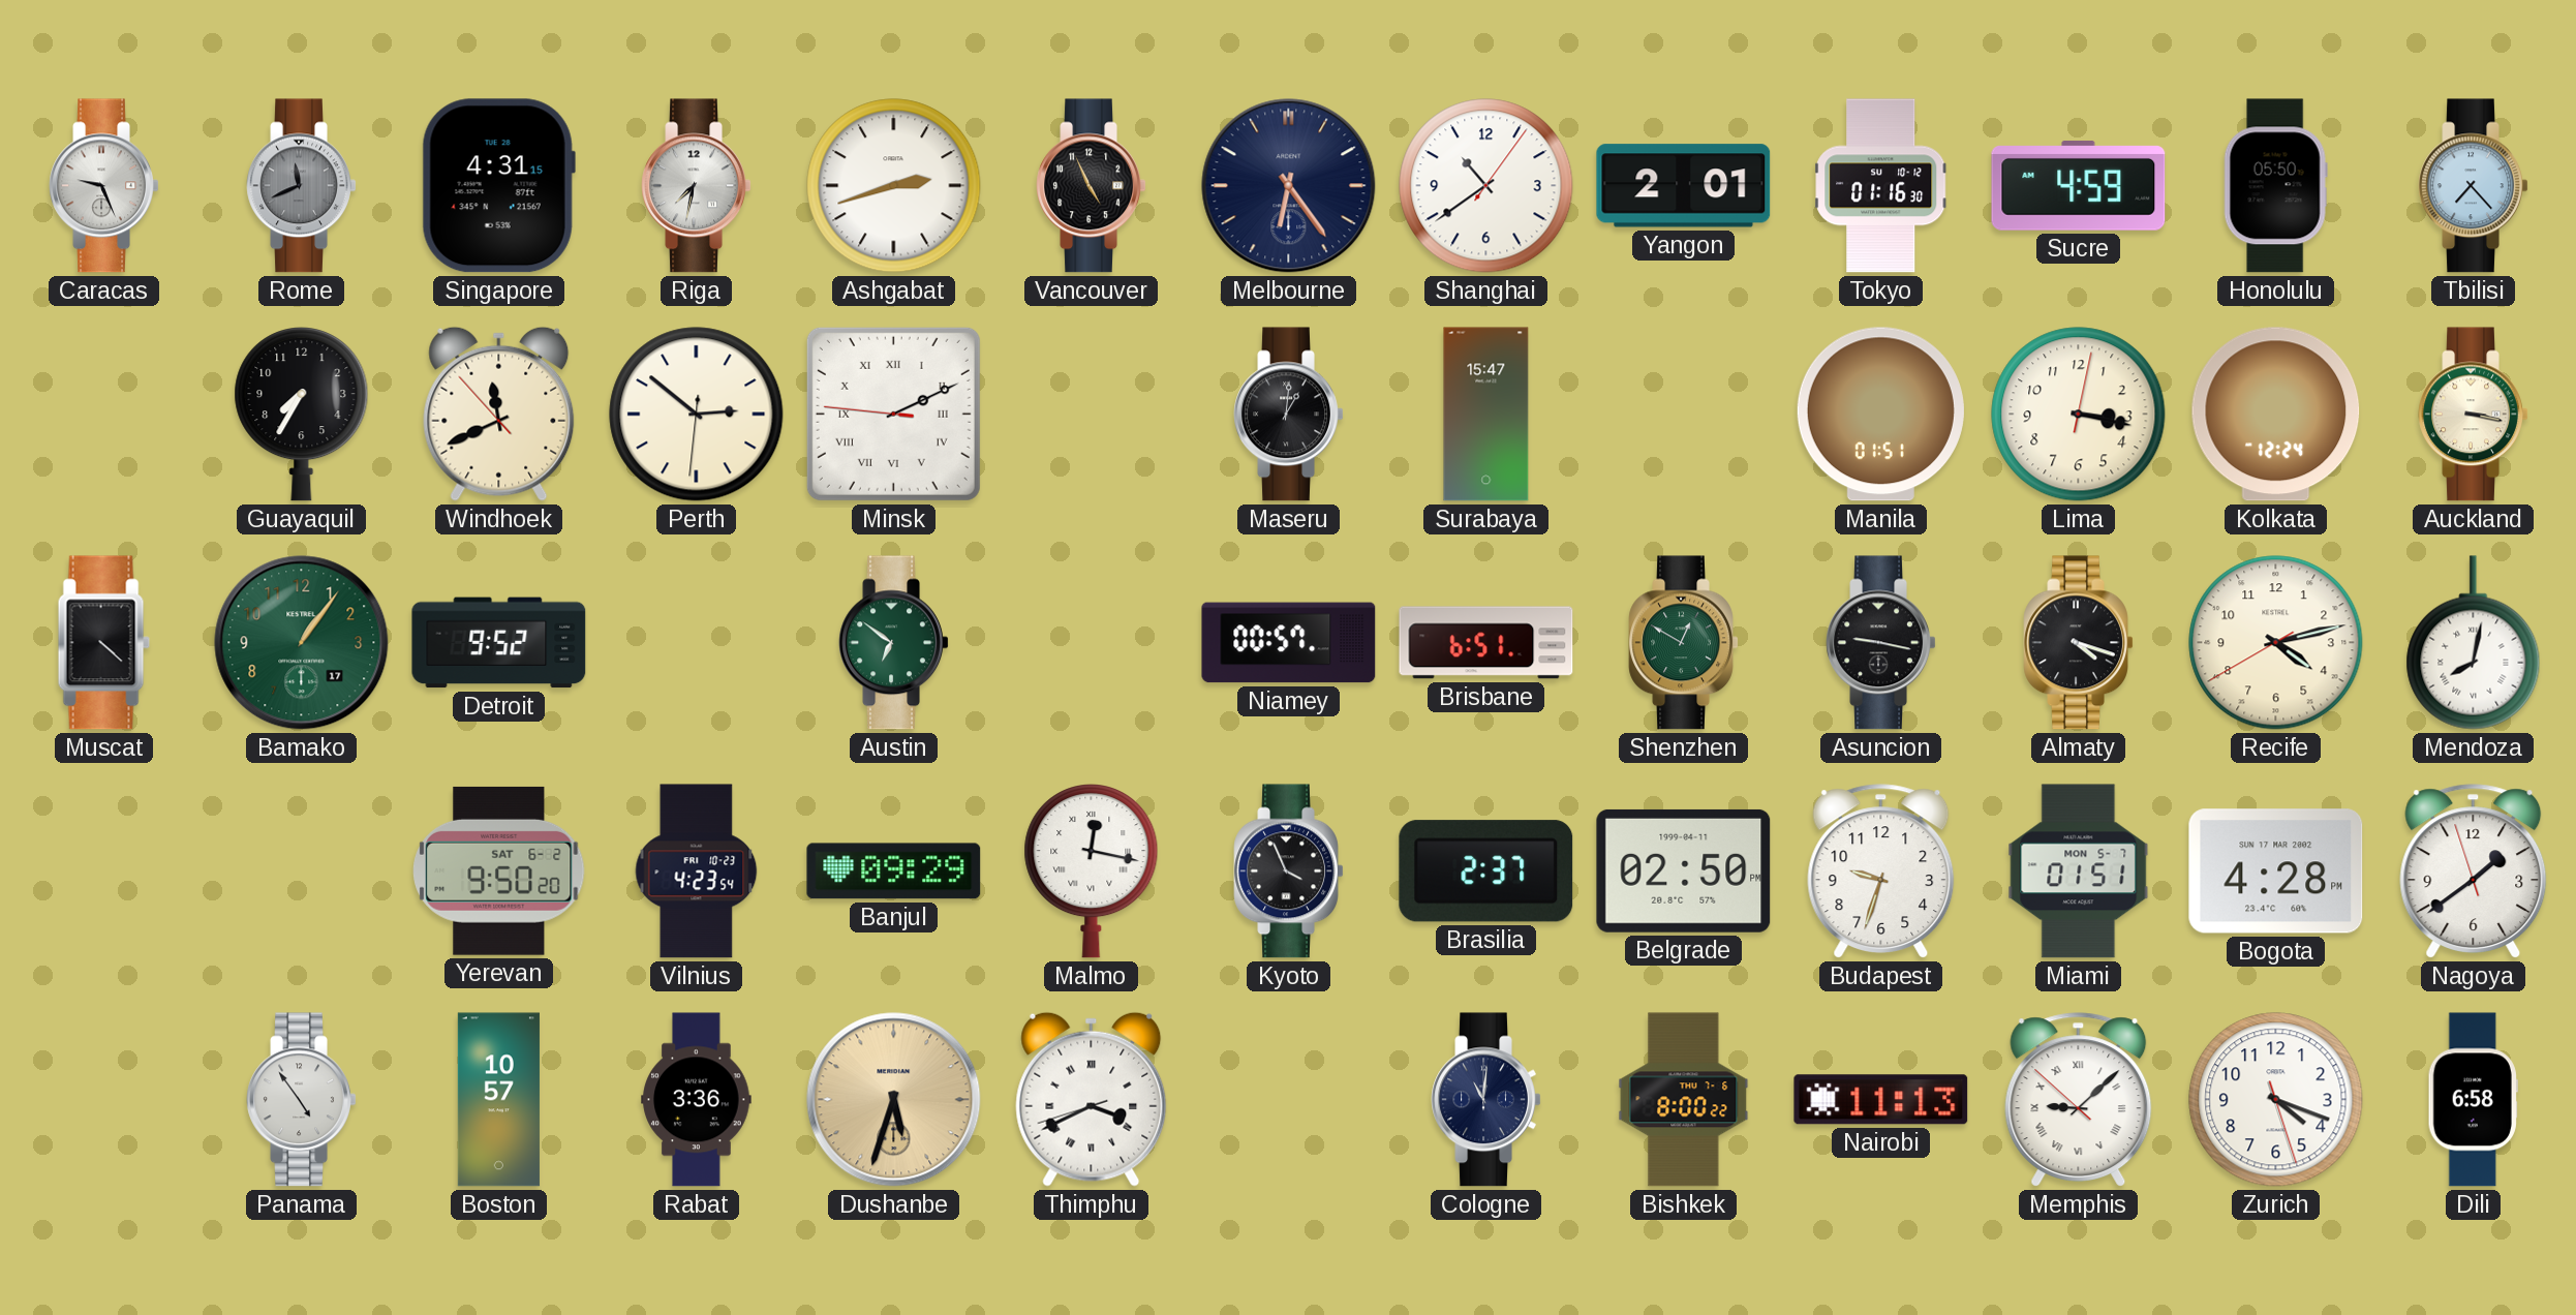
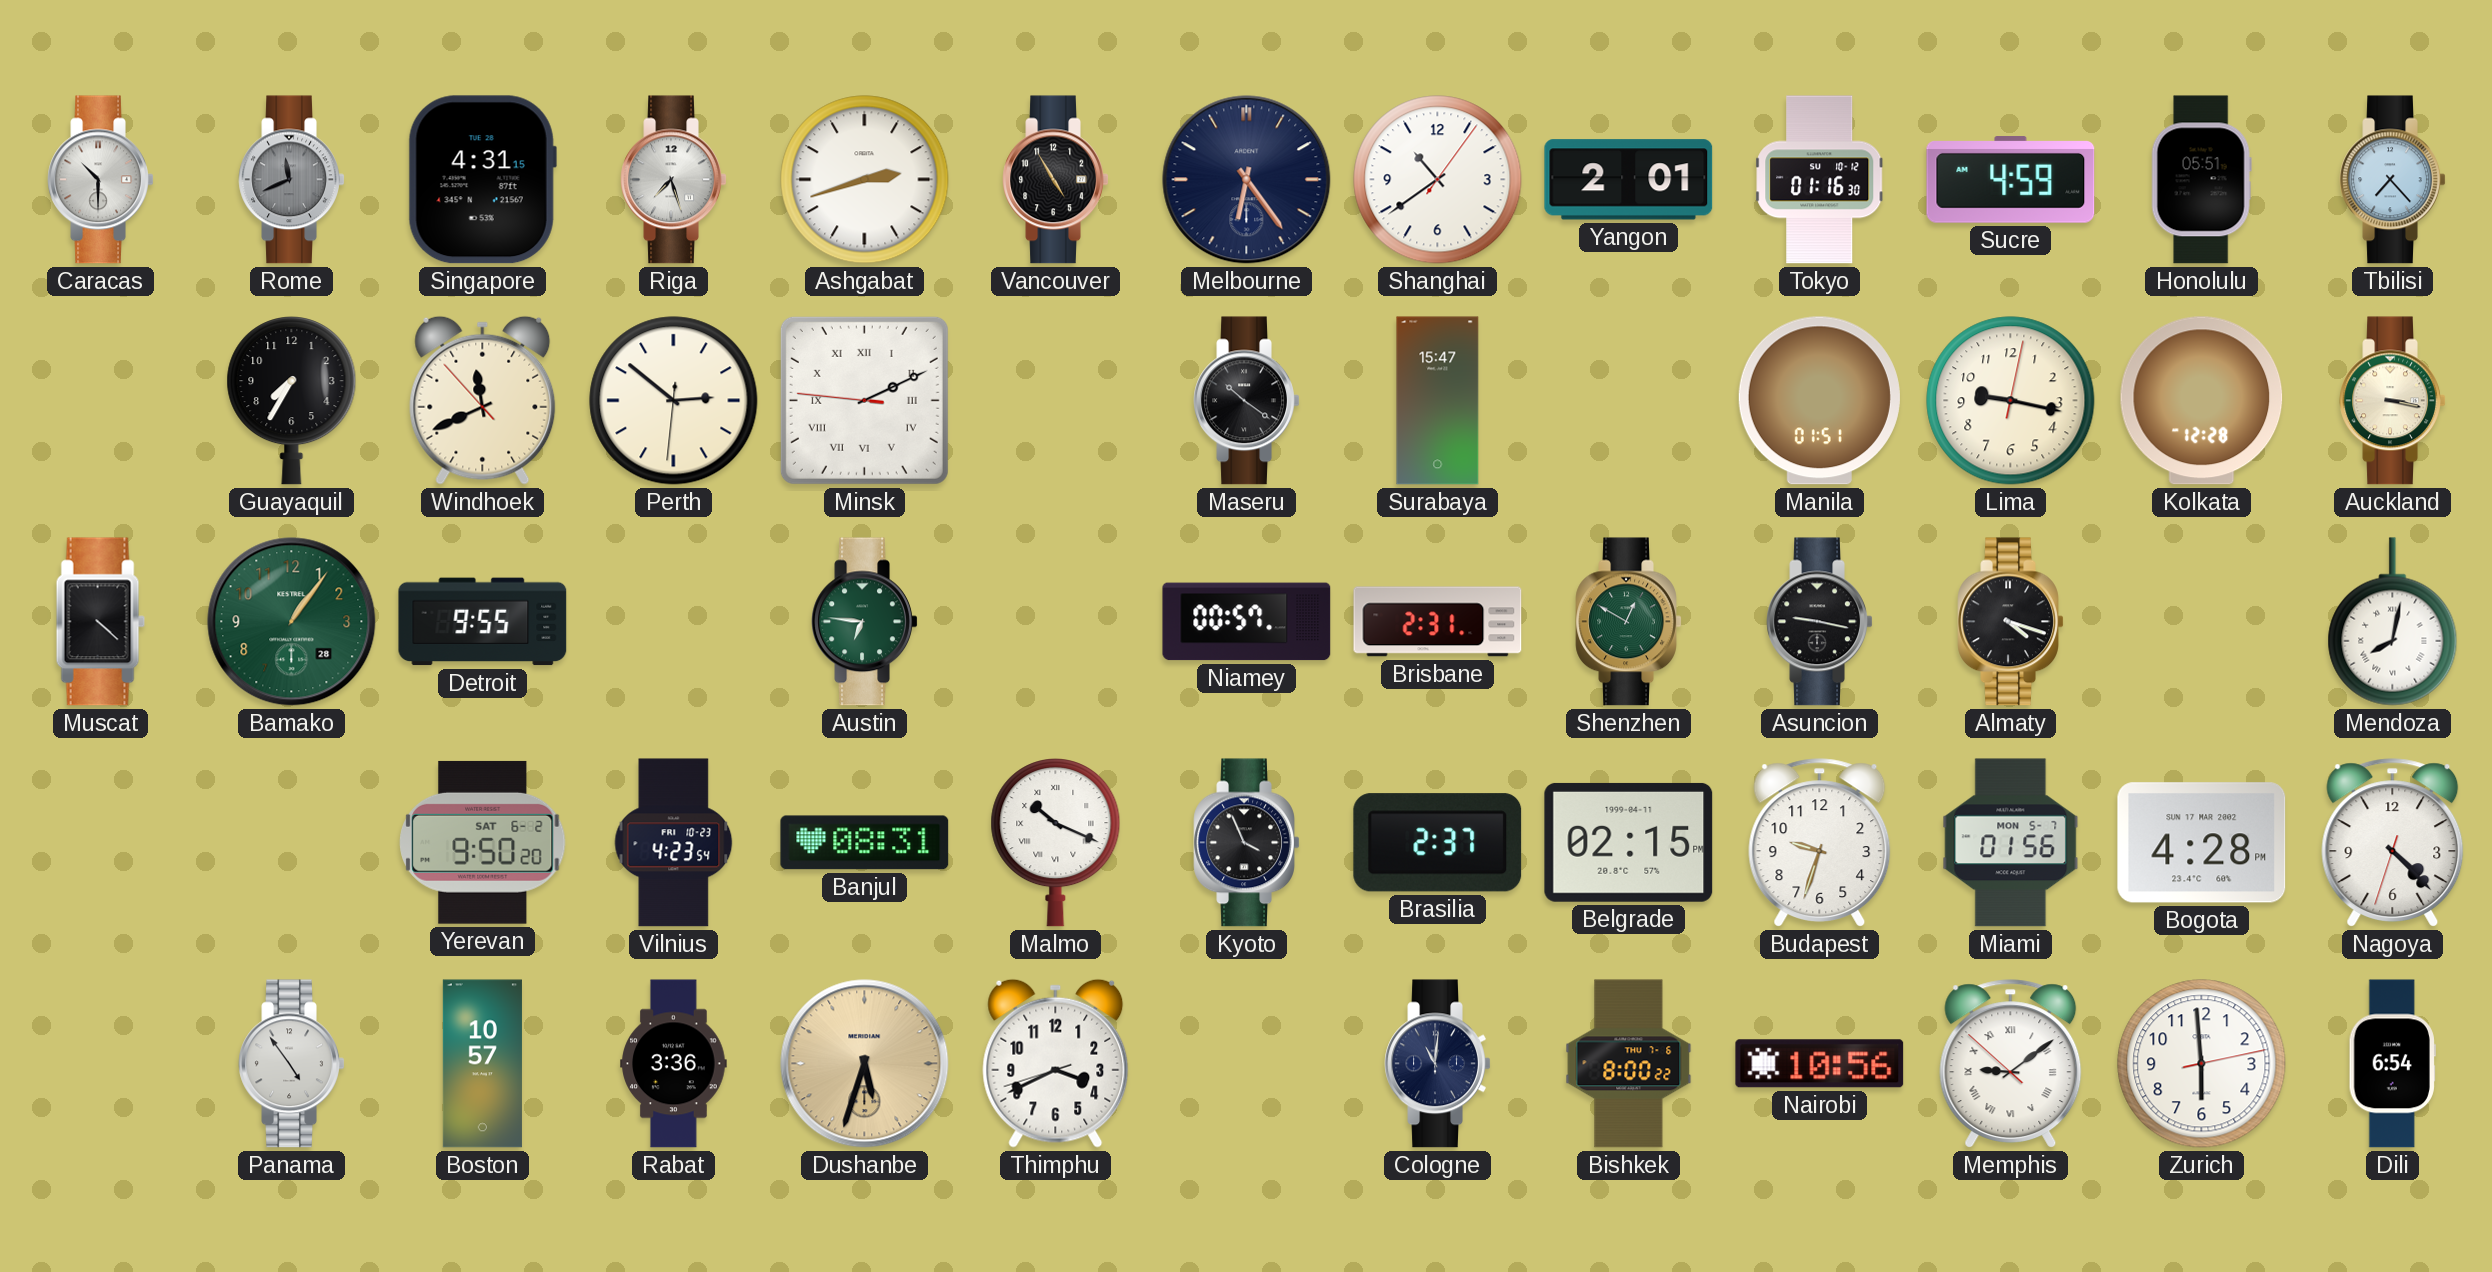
Caracas: 9:26 -> 10:30 (101, 180)
Riga: 7:32 -> 7:27 (674, 180)
Vancouver: 4:56 -> 4:55 (1056, 180)
Honolulu: 05:50 -> 05:51 (2201, 180)
Maseru: 1:01 -> 10:21 (1247, 401)
Lima: 3:17 -> 9:17 (2011, 401)
Kolkata: 12:24 -> 12:28 (2202, 401)
Bamako date: 17 -> 28 (292, 622)
Detroit: 9:52 -> 9:55 (483, 622)
Austin: 6:51 -> 6:46 (865, 622)
Brisbane: 6:51 -> 2:31 (1438, 622)
Recife: 4:12 -> none (2276, 643)
Banjul: 09:29 -> 08:31 (865, 843)
Malmo: 12:17 -> 10:19 (1056, 843)
Belgrade: 02:50 -> 02:15 (1629, 842)
Miami: 01:51 -> 01:56 (2011, 843)
Nagoya: 1:38 -> 4:22 (2393, 843)
Thimphu numerals: Roman -> Arabic (1056, 1063)
Nairobi: 11:13 -> 10:56 (1820, 1064)
Memphis: 9:07 -> 9:08 (2011, 1064)
Zurich: 4:18 -> 5:59 (2202, 1064)
Dili: 6:58 -> 6:54 (2392, 1064)
